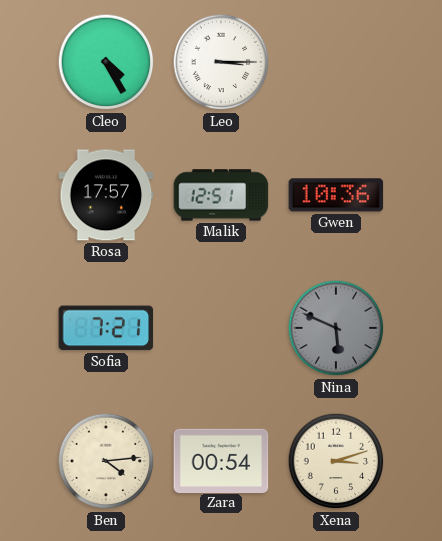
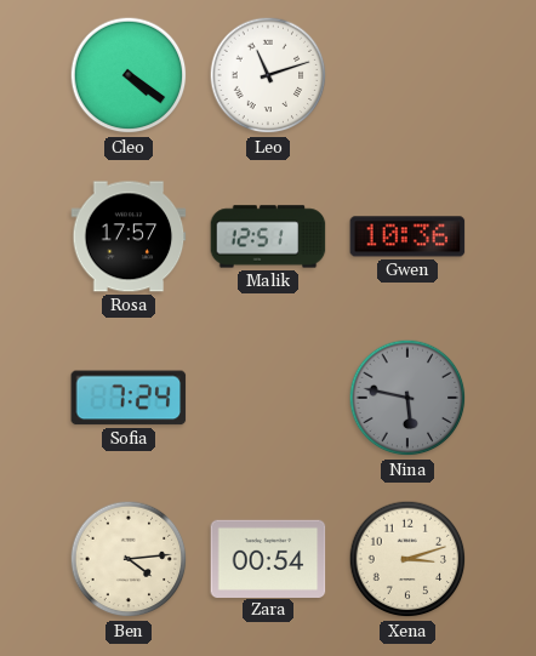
Cleo: 4:25 -> 4:21 (129, 75)
Leo: 3:15 -> 11:12 (268, 75)
Sofia: 7:21 -> 7:24 (129, 398)
Nina: 5:49 -> 5:47 (407, 398)
